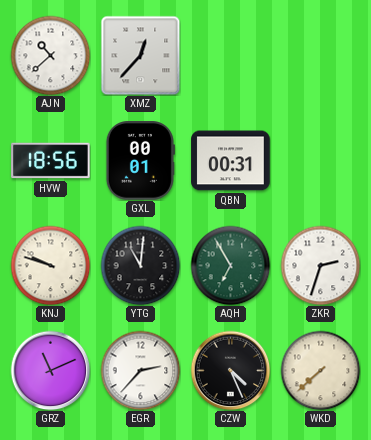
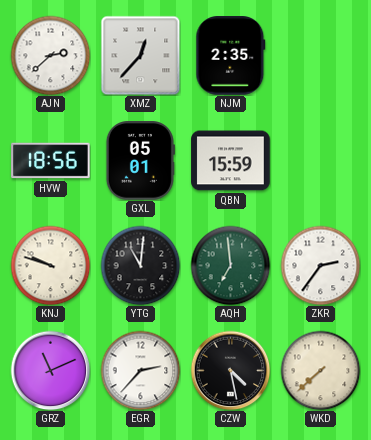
AJN: 10:38 -> 2:38 (50, 55)
NJM: none -> 2:35 (231, 56)
GXL: 00:01 -> 05:01 (140, 161)
QBN: 00:31 -> 15:59 (231, 161)
AQH: 6:55 -> 6:59 (230, 265)
ZKR: 2:33 -> 2:36 (320, 265)
CZW: 4:26 -> 4:28 (230, 370)
